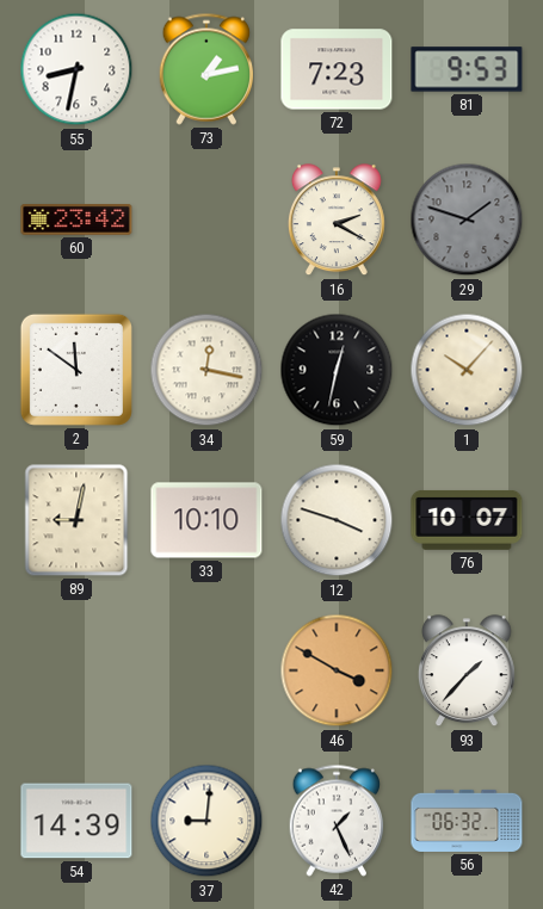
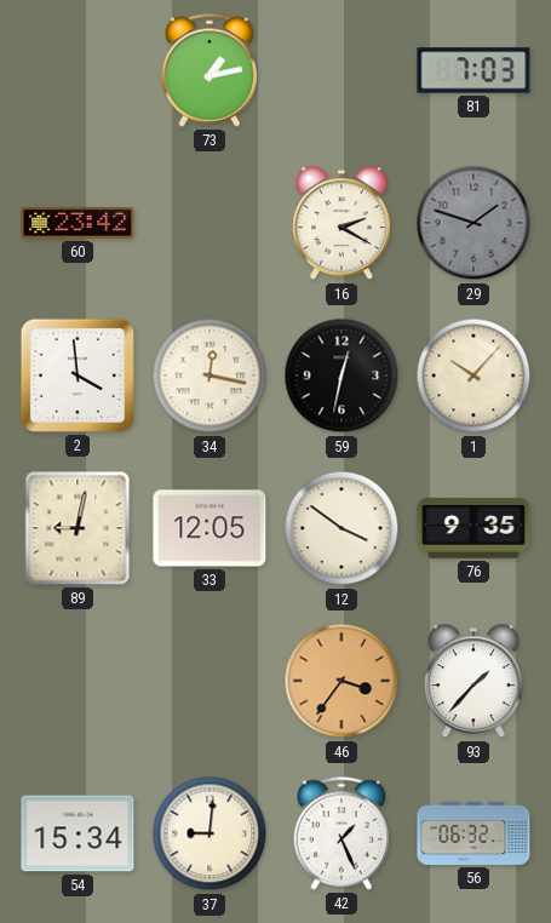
55: 8:32 -> none (76, 69)
72: 7:23 -> none (337, 69)
81: 9:53 -> 7:03 (473, 70)
2: 11:51 -> 3:59 (78, 375)
33: 10:10 -> 12:05 (210, 528)
12: 3:48 -> 3:51 (341, 528)
76: 10:07 -> 9:35 (473, 528)
46: 3:50 -> 3:36 (341, 681)
54: 14:39 -> 15:34 (78, 833)
